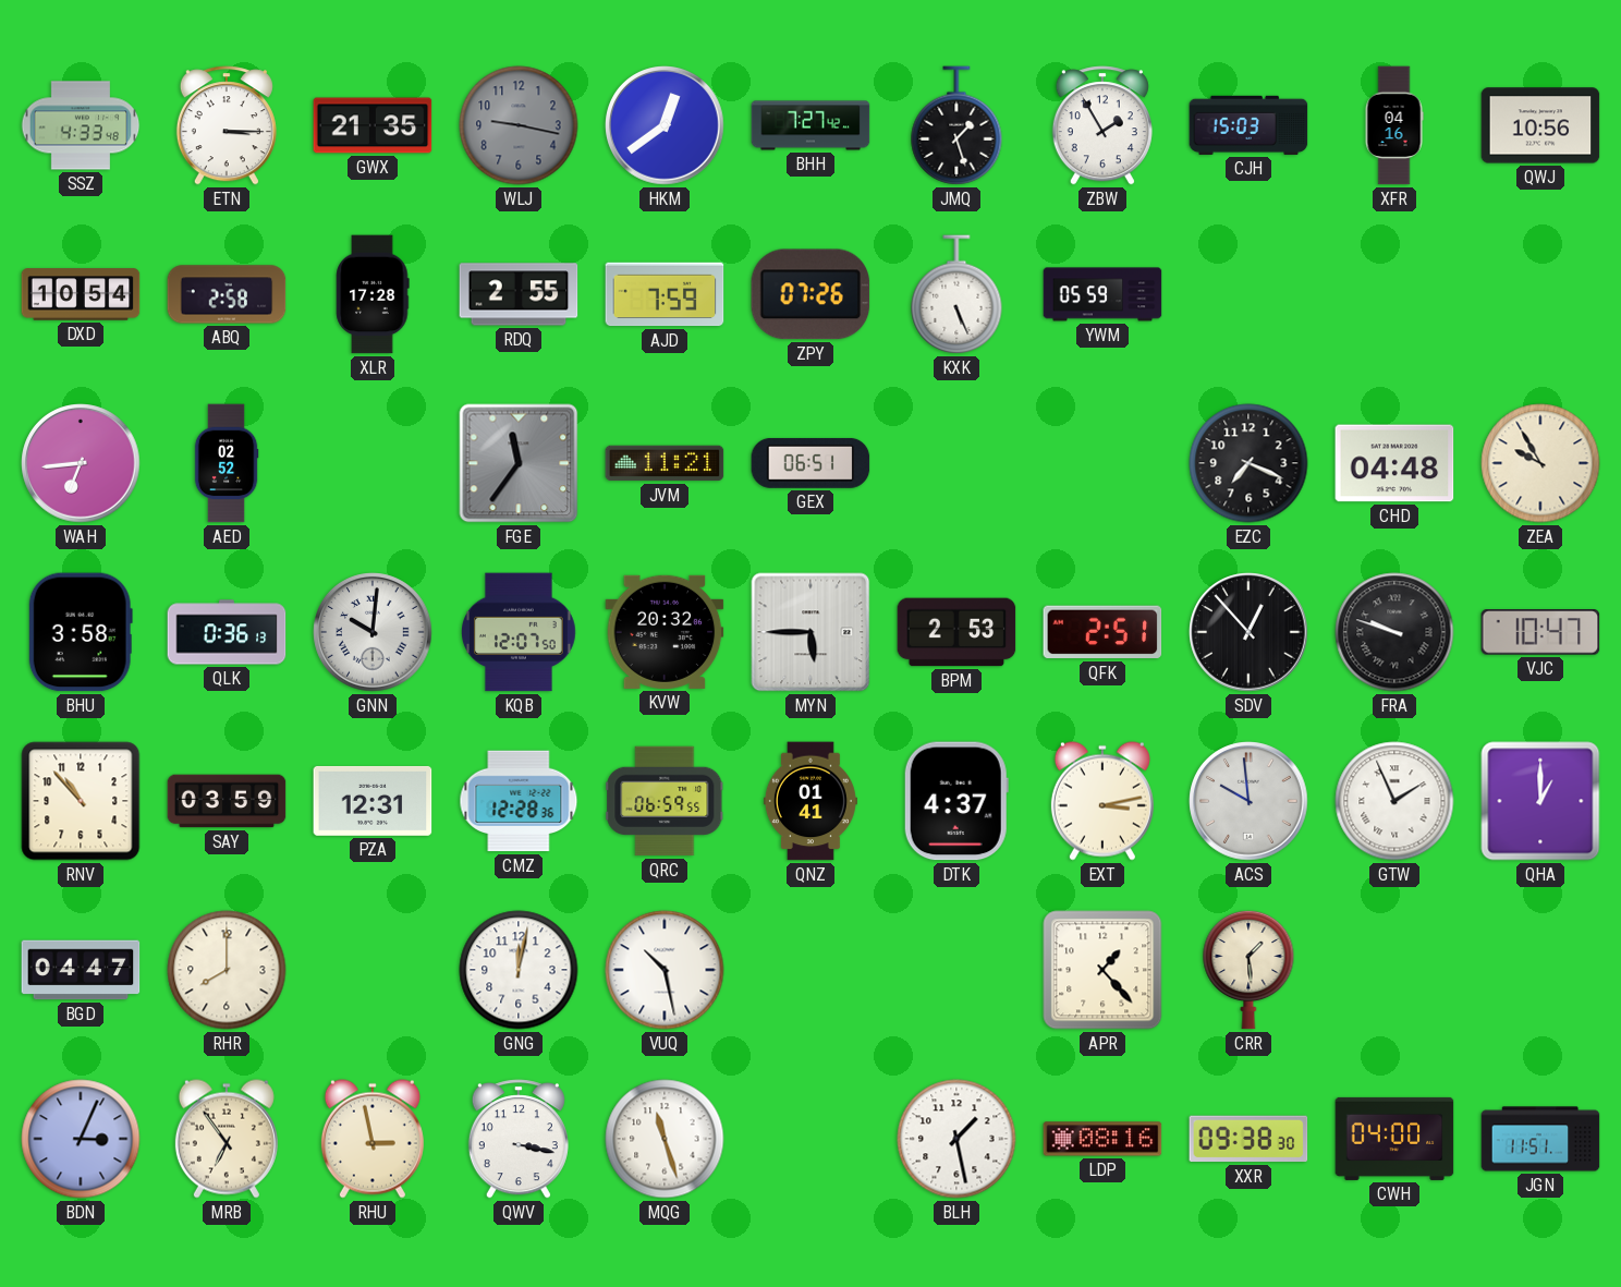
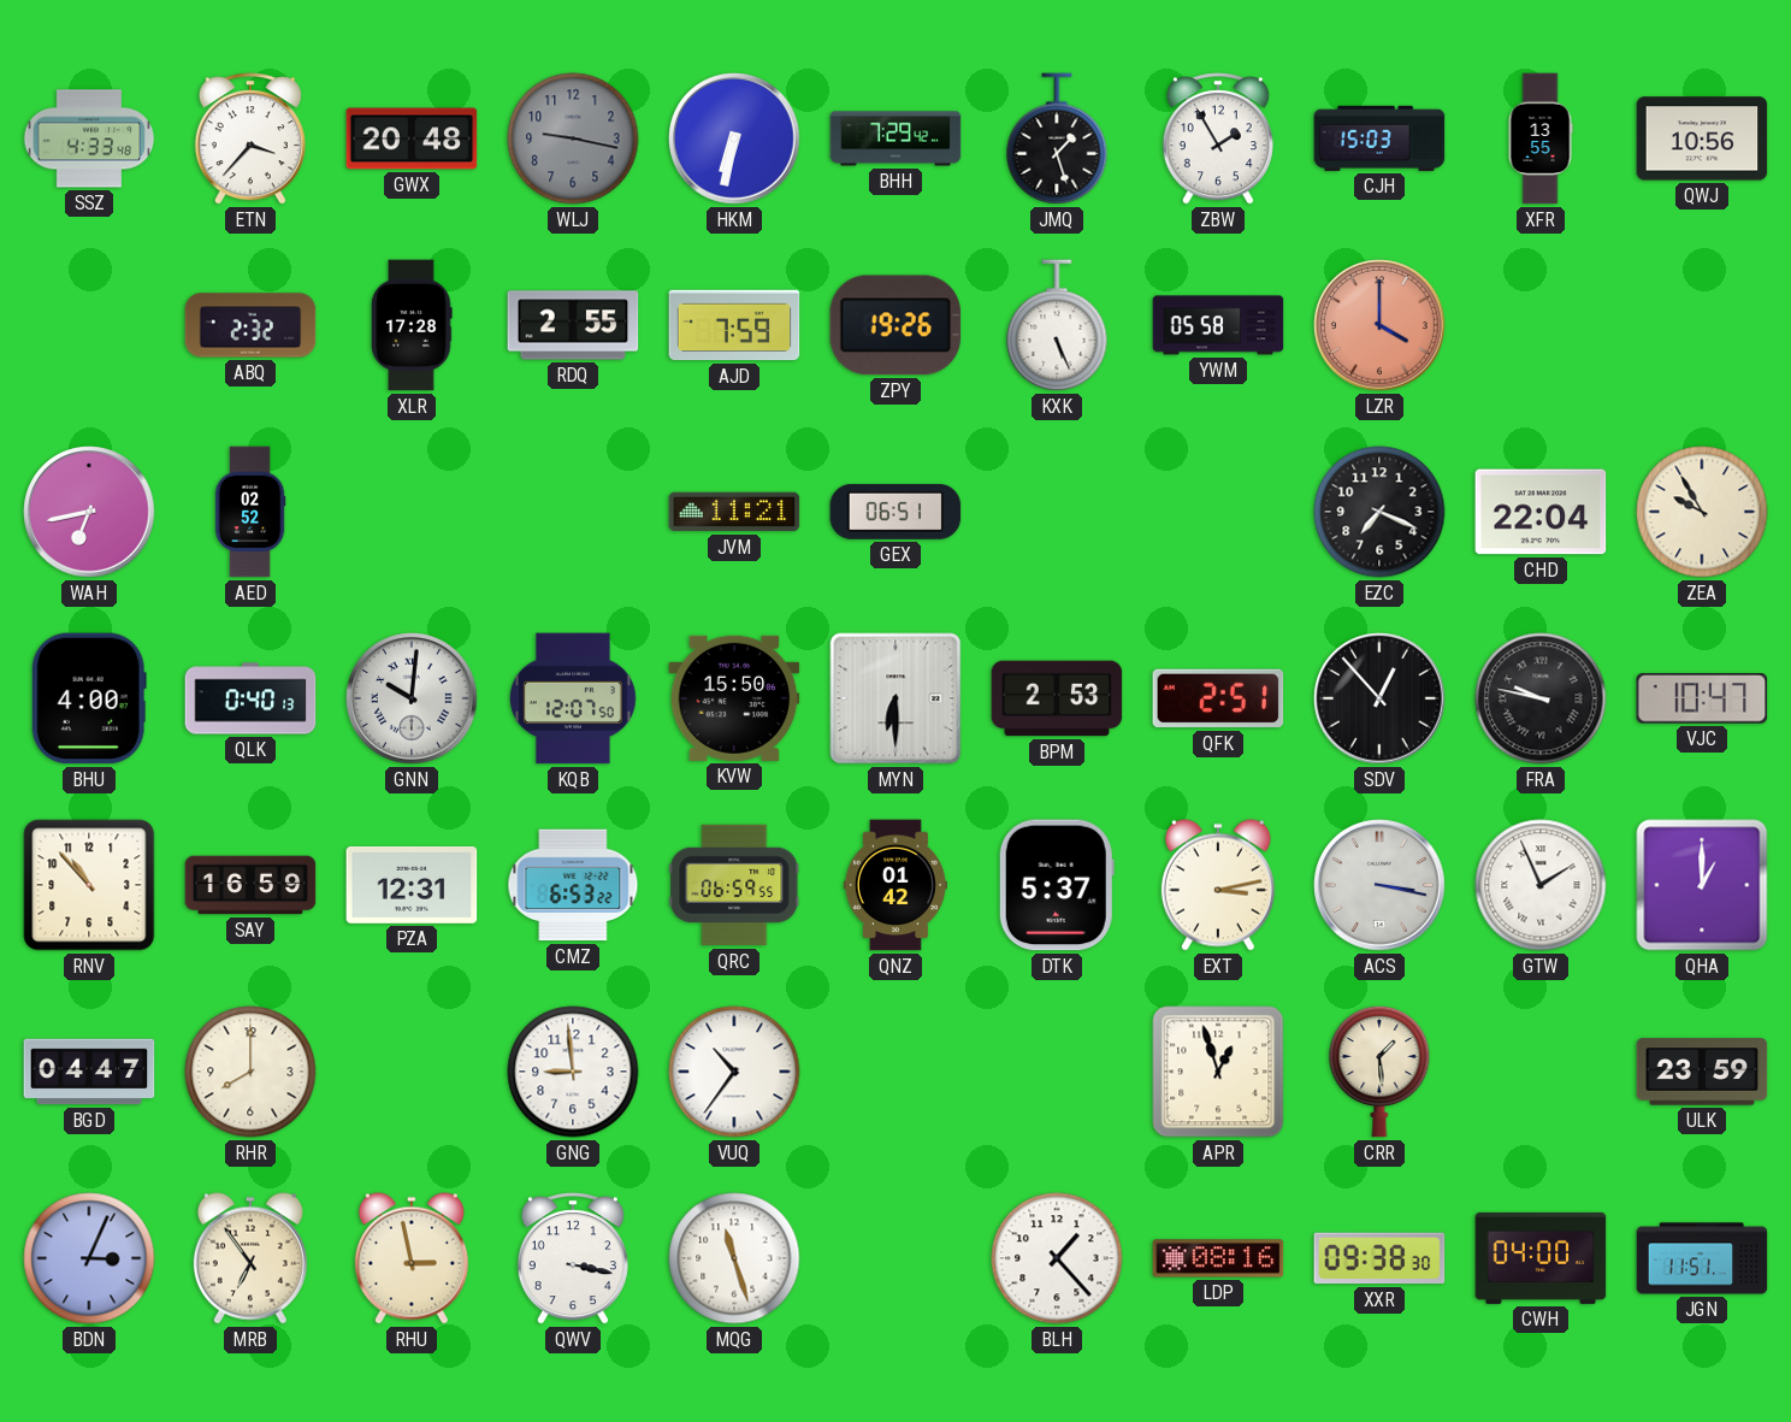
ETN: 3:15 -> 3:37 (250, 138)
GWX: 21:35 -> 20:48 (412, 138)
HKM: 12:39 -> 6:32 (734, 138)
BHH: 7:27 -> 7:29 (895, 138)
XFR: 04:16 -> 13:55 (1541, 138)
DXD: 10:54 -> none (81, 294)
ABQ: 2:58 -> 2:32 (250, 325)
ZPY: 07:26 -> 19:26 (895, 325)
YWM: 05:59 -> 05:58 (1218, 325)
LZR: none -> 4:00 (1379, 325)
WAH: 6:44 -> 6:43 (89, 512)
FGE: 11:36 -> none (519, 463)
CHD: 04:48 -> 22:04 (1541, 512)
BHU: 3:58 -> 4:00 (89, 698)
QLK: 0:36 -> 0:40 (250, 698)
KVW: 20:32 -> 15:50 (734, 698)
MYN: 5:45 -> 6:30 (895, 698)
FRA: 9:48 -> 9:47 (1541, 698)
SAY: 03:59 -> 16:59 (250, 885)
CMZ: 12:28 -> 6:53 (573, 885)
QNZ: 01:41 -> 01:42 (895, 885)
DTK: 4:37 -> 5:37 (1057, 885)
ACS: 9:59 -> 3:17 (1379, 885)
GNG: 12:02 -> 8:59 (573, 1072)
VUQ: 10:28 -> 10:36 (734, 1072)
APR: 1:23 -> 12:57 (1218, 1072)
ULK: none -> 23:59 (1702, 1072)
BLH: 1:28 -> 1:23 (1057, 1258)
